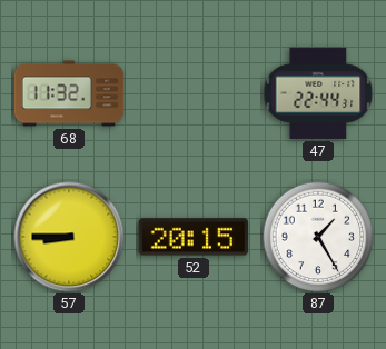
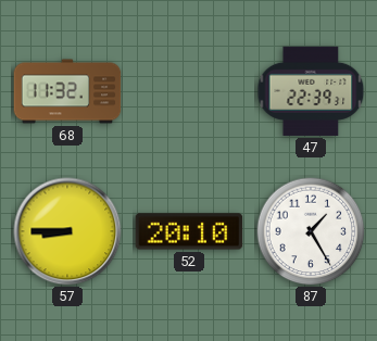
47: 22:44 -> 22:39 (311, 91)
52: 20:15 -> 20:10 (189, 231)
